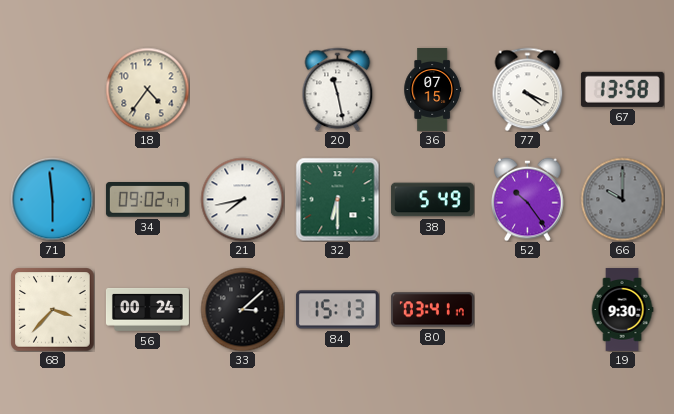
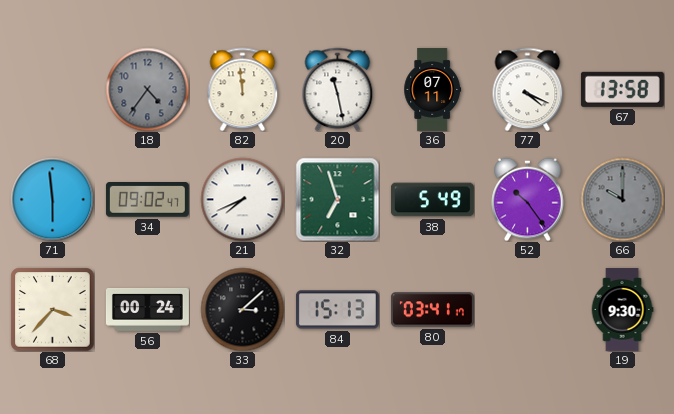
18 dial: cream -> grey (147, 89)
82: none -> 11:59 (243, 89)
36: 07:15 -> 07:11 (433, 89)
21: 7:43 -> 7:41 (242, 199)
32: 6:30 -> 6:57 (337, 199)
